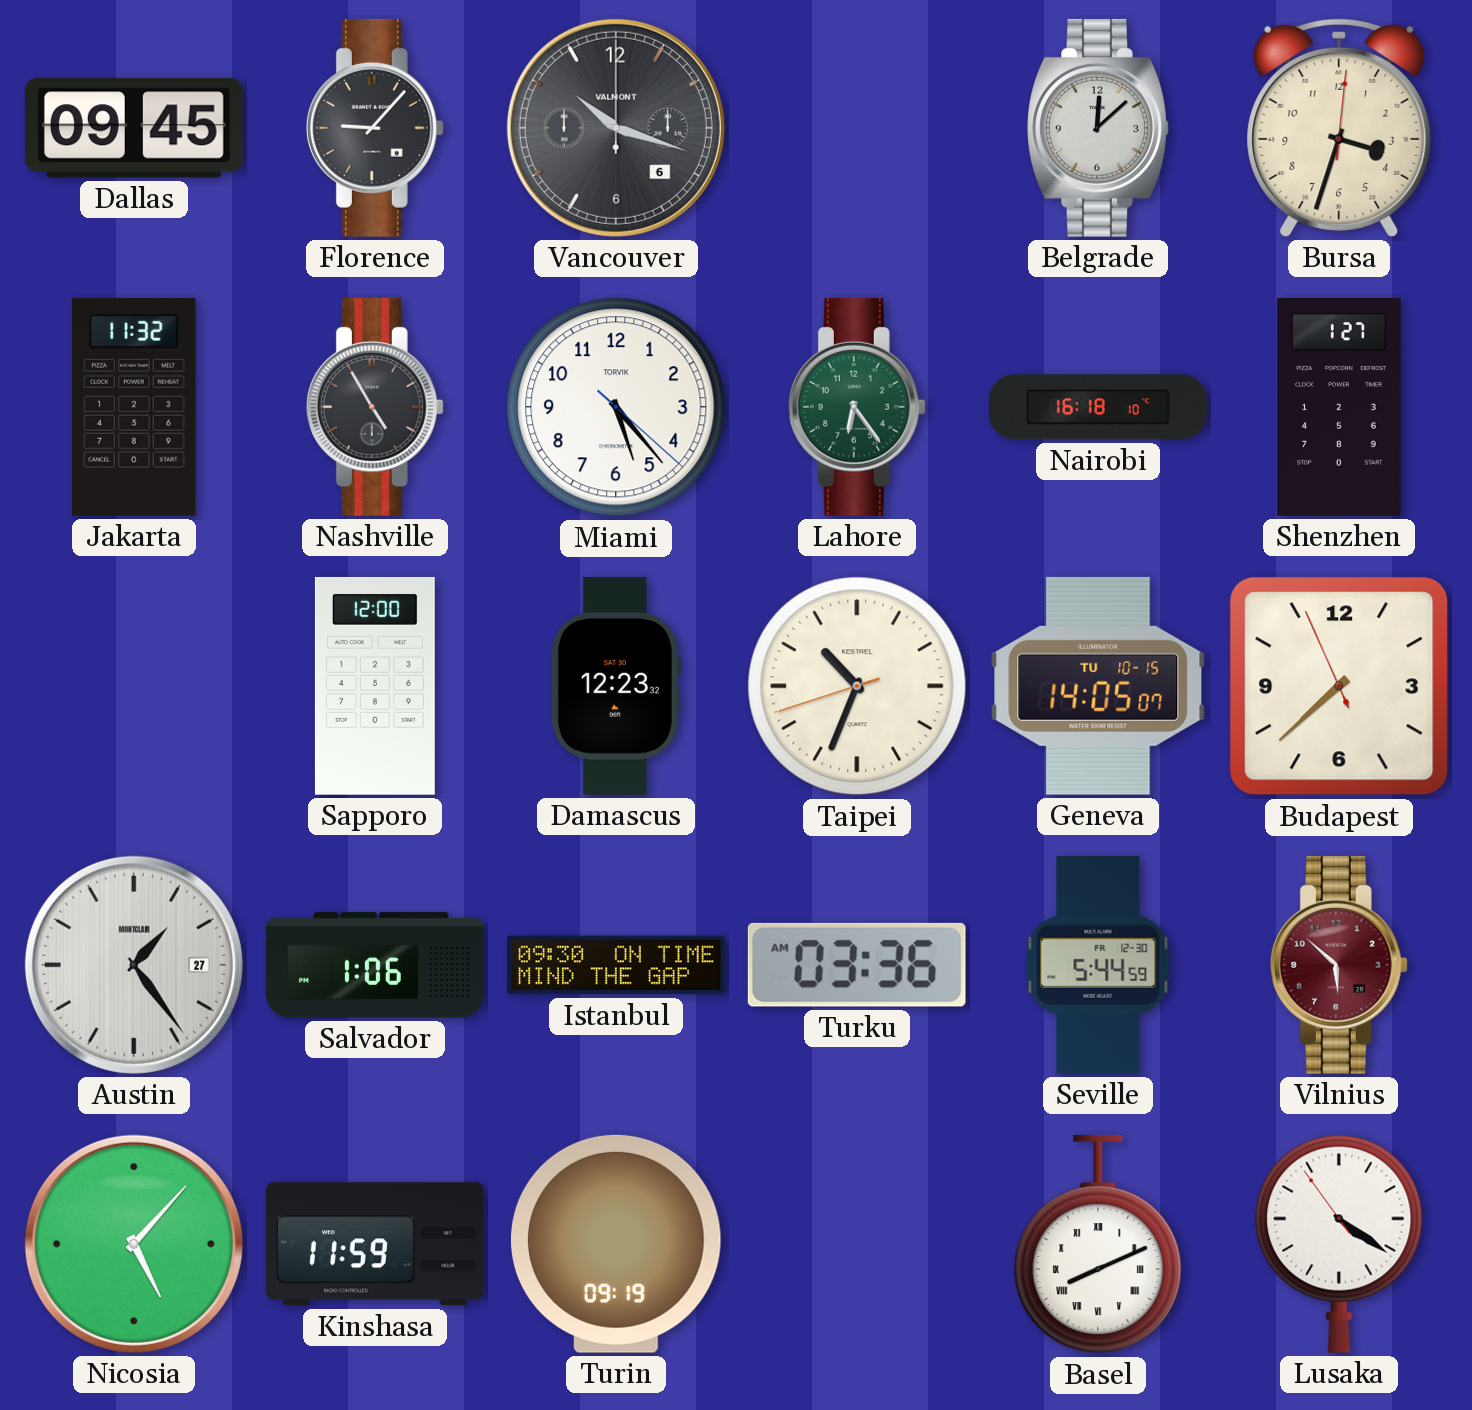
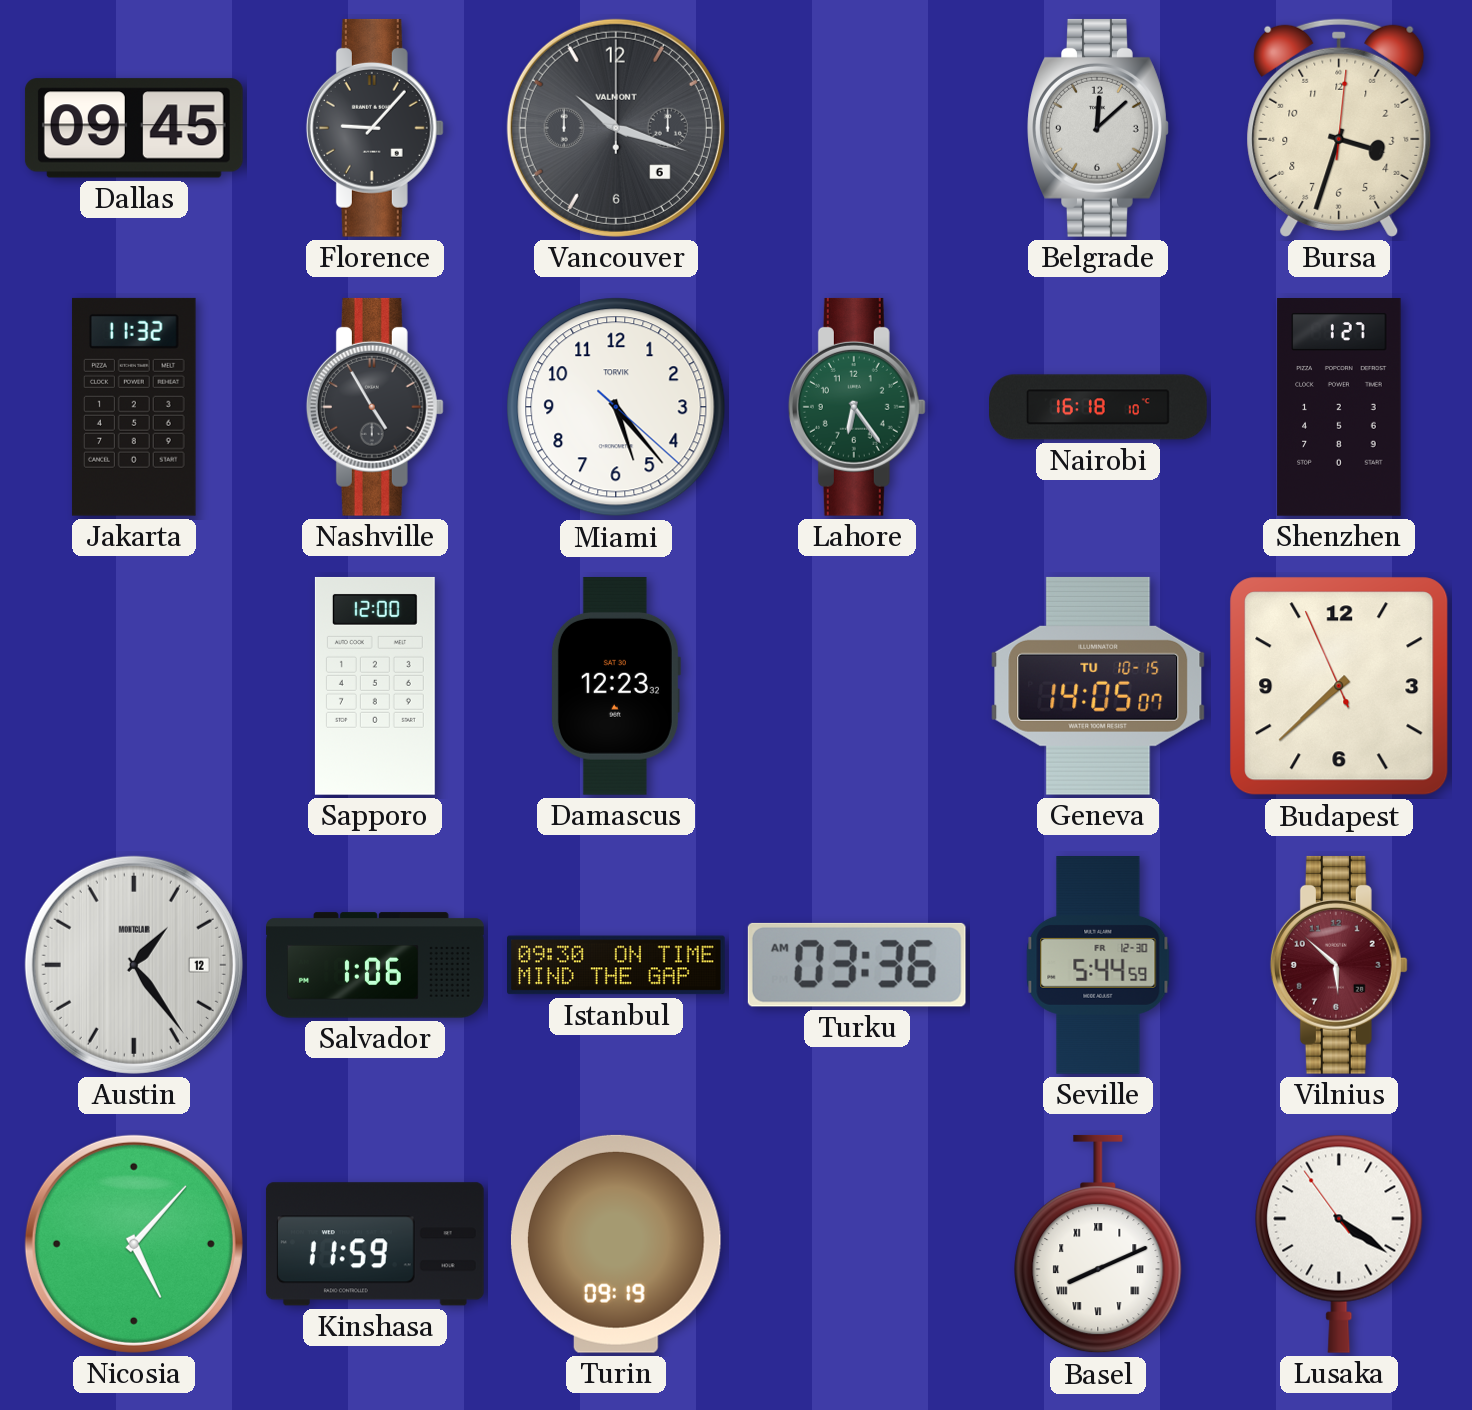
Taipei: 10:33 -> none (857, 686)
Austin date: 27 -> 12 (134, 965)
